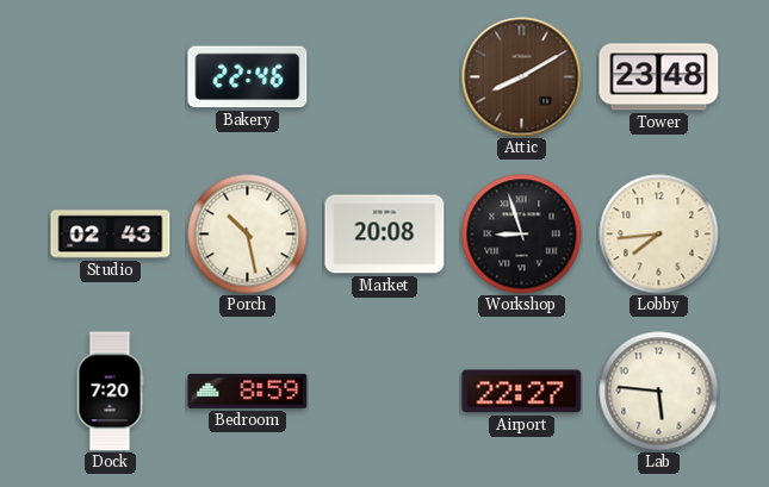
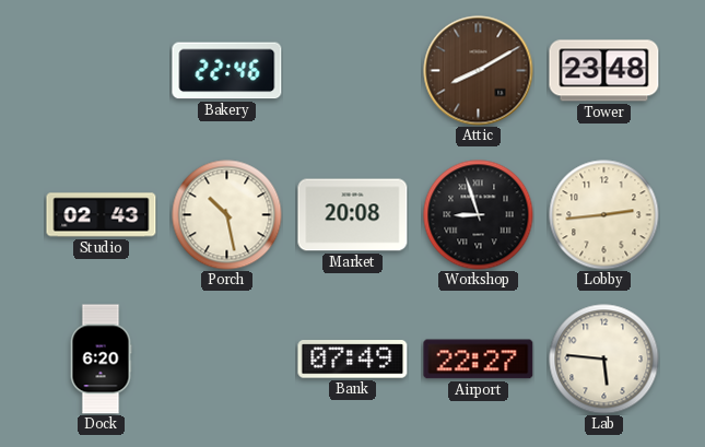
Lobby: 7:44 -> 2:44 (604, 215)
Dock: 7:20 -> 6:20 (101, 360)
Bedroom: 8:59 -> none (248, 391)
Bank: none -> 07:49 (353, 360)
